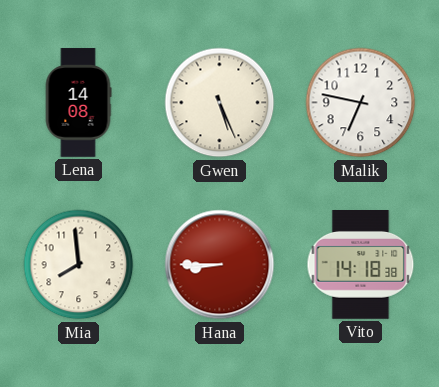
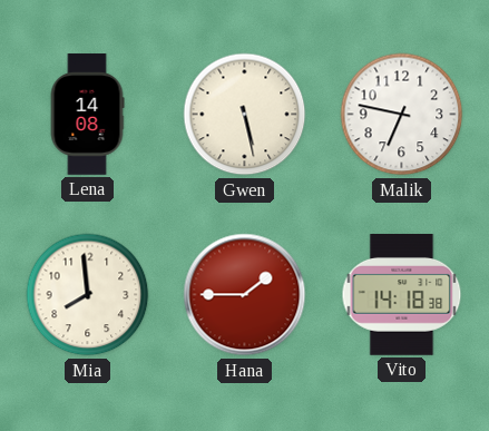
Gwen: 5:26 -> 5:28 (245, 115)
Hana: 8:45 -> 1:45 (245, 295)
